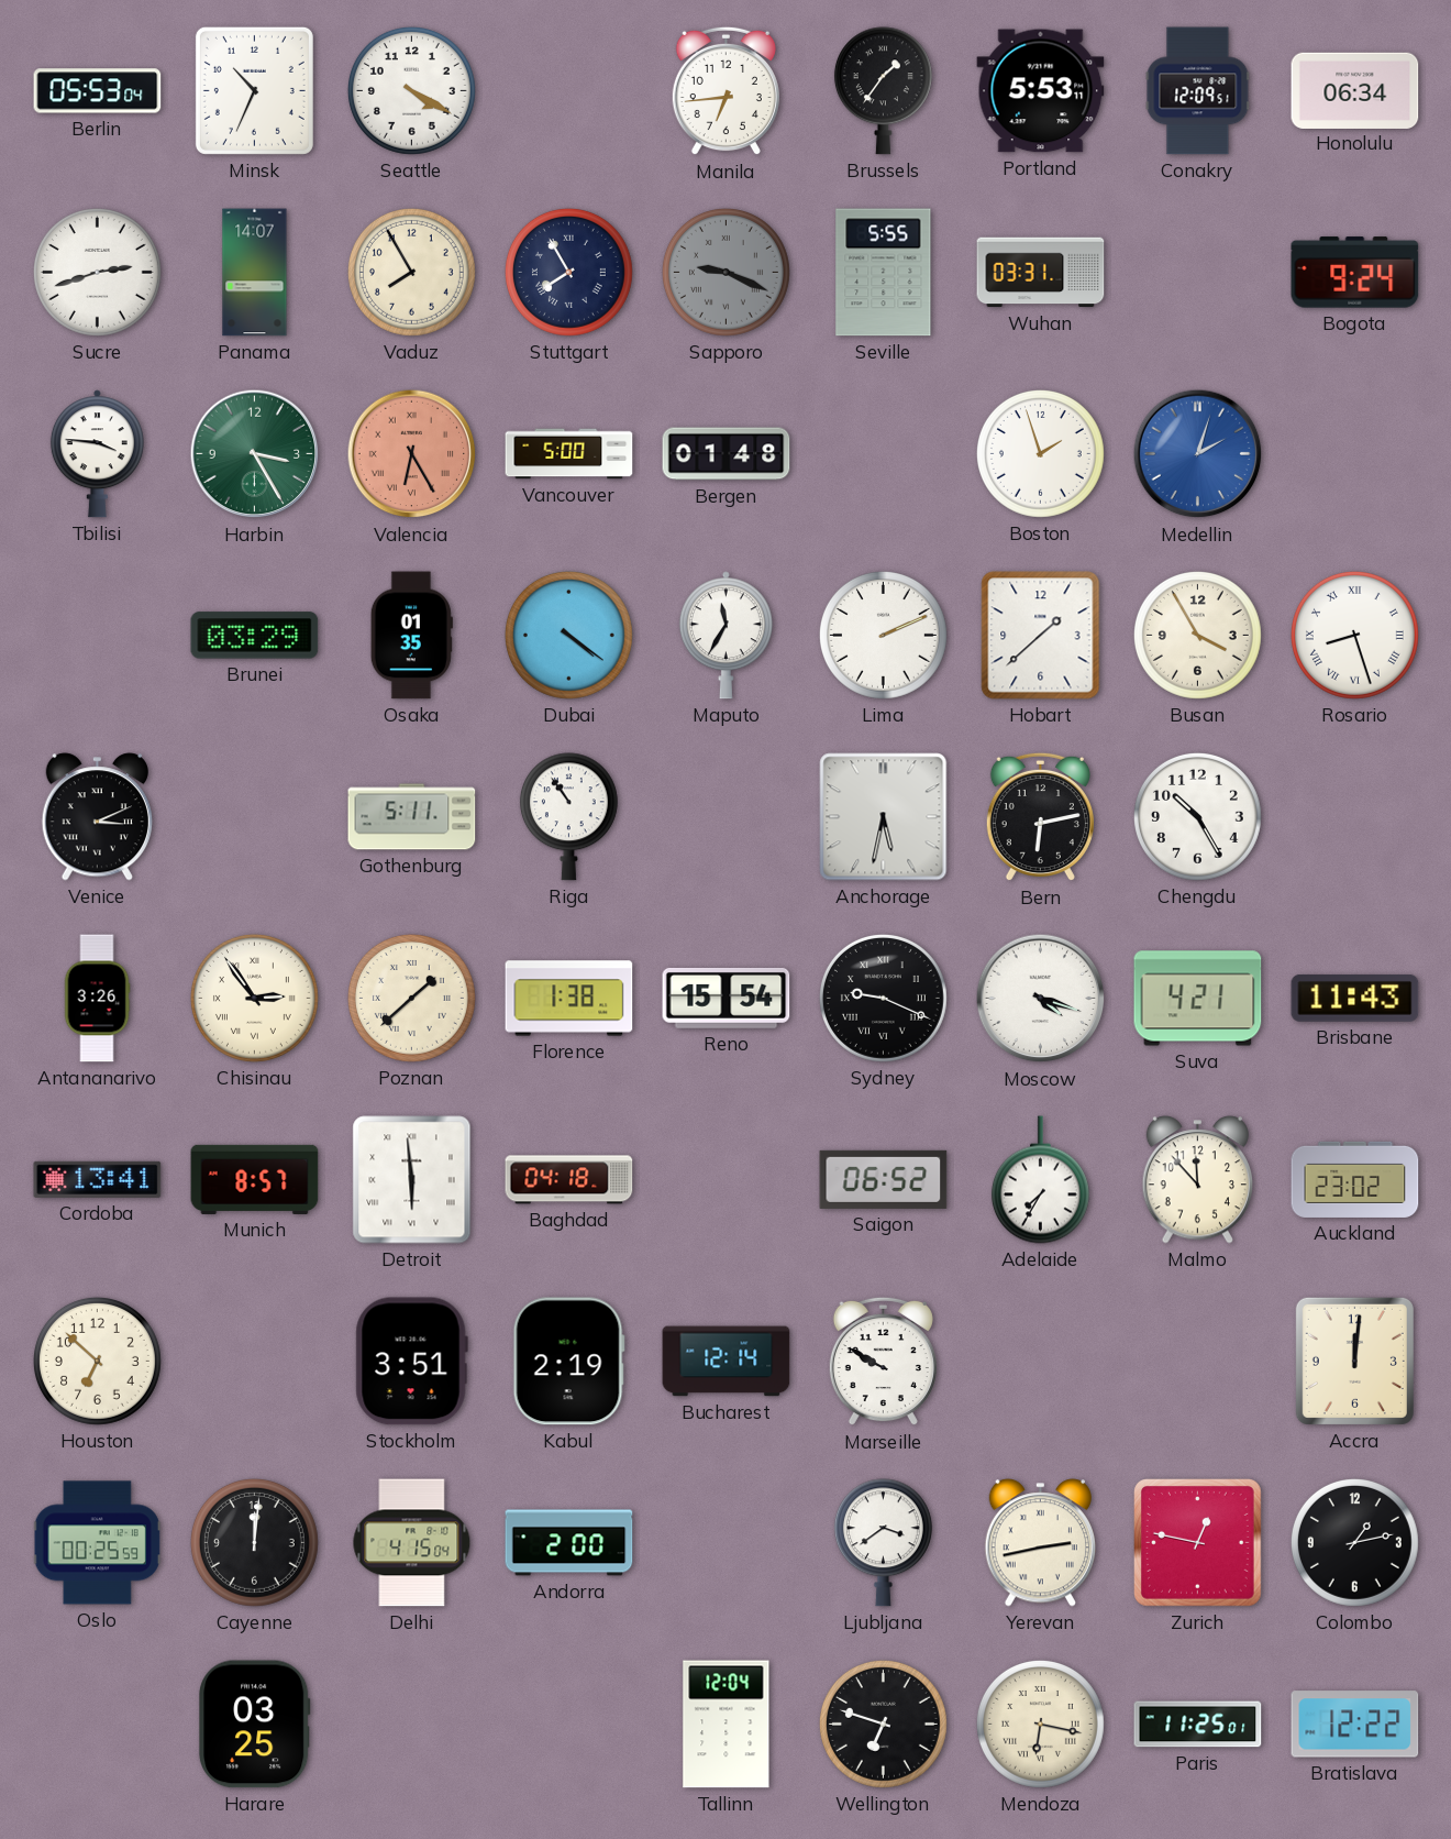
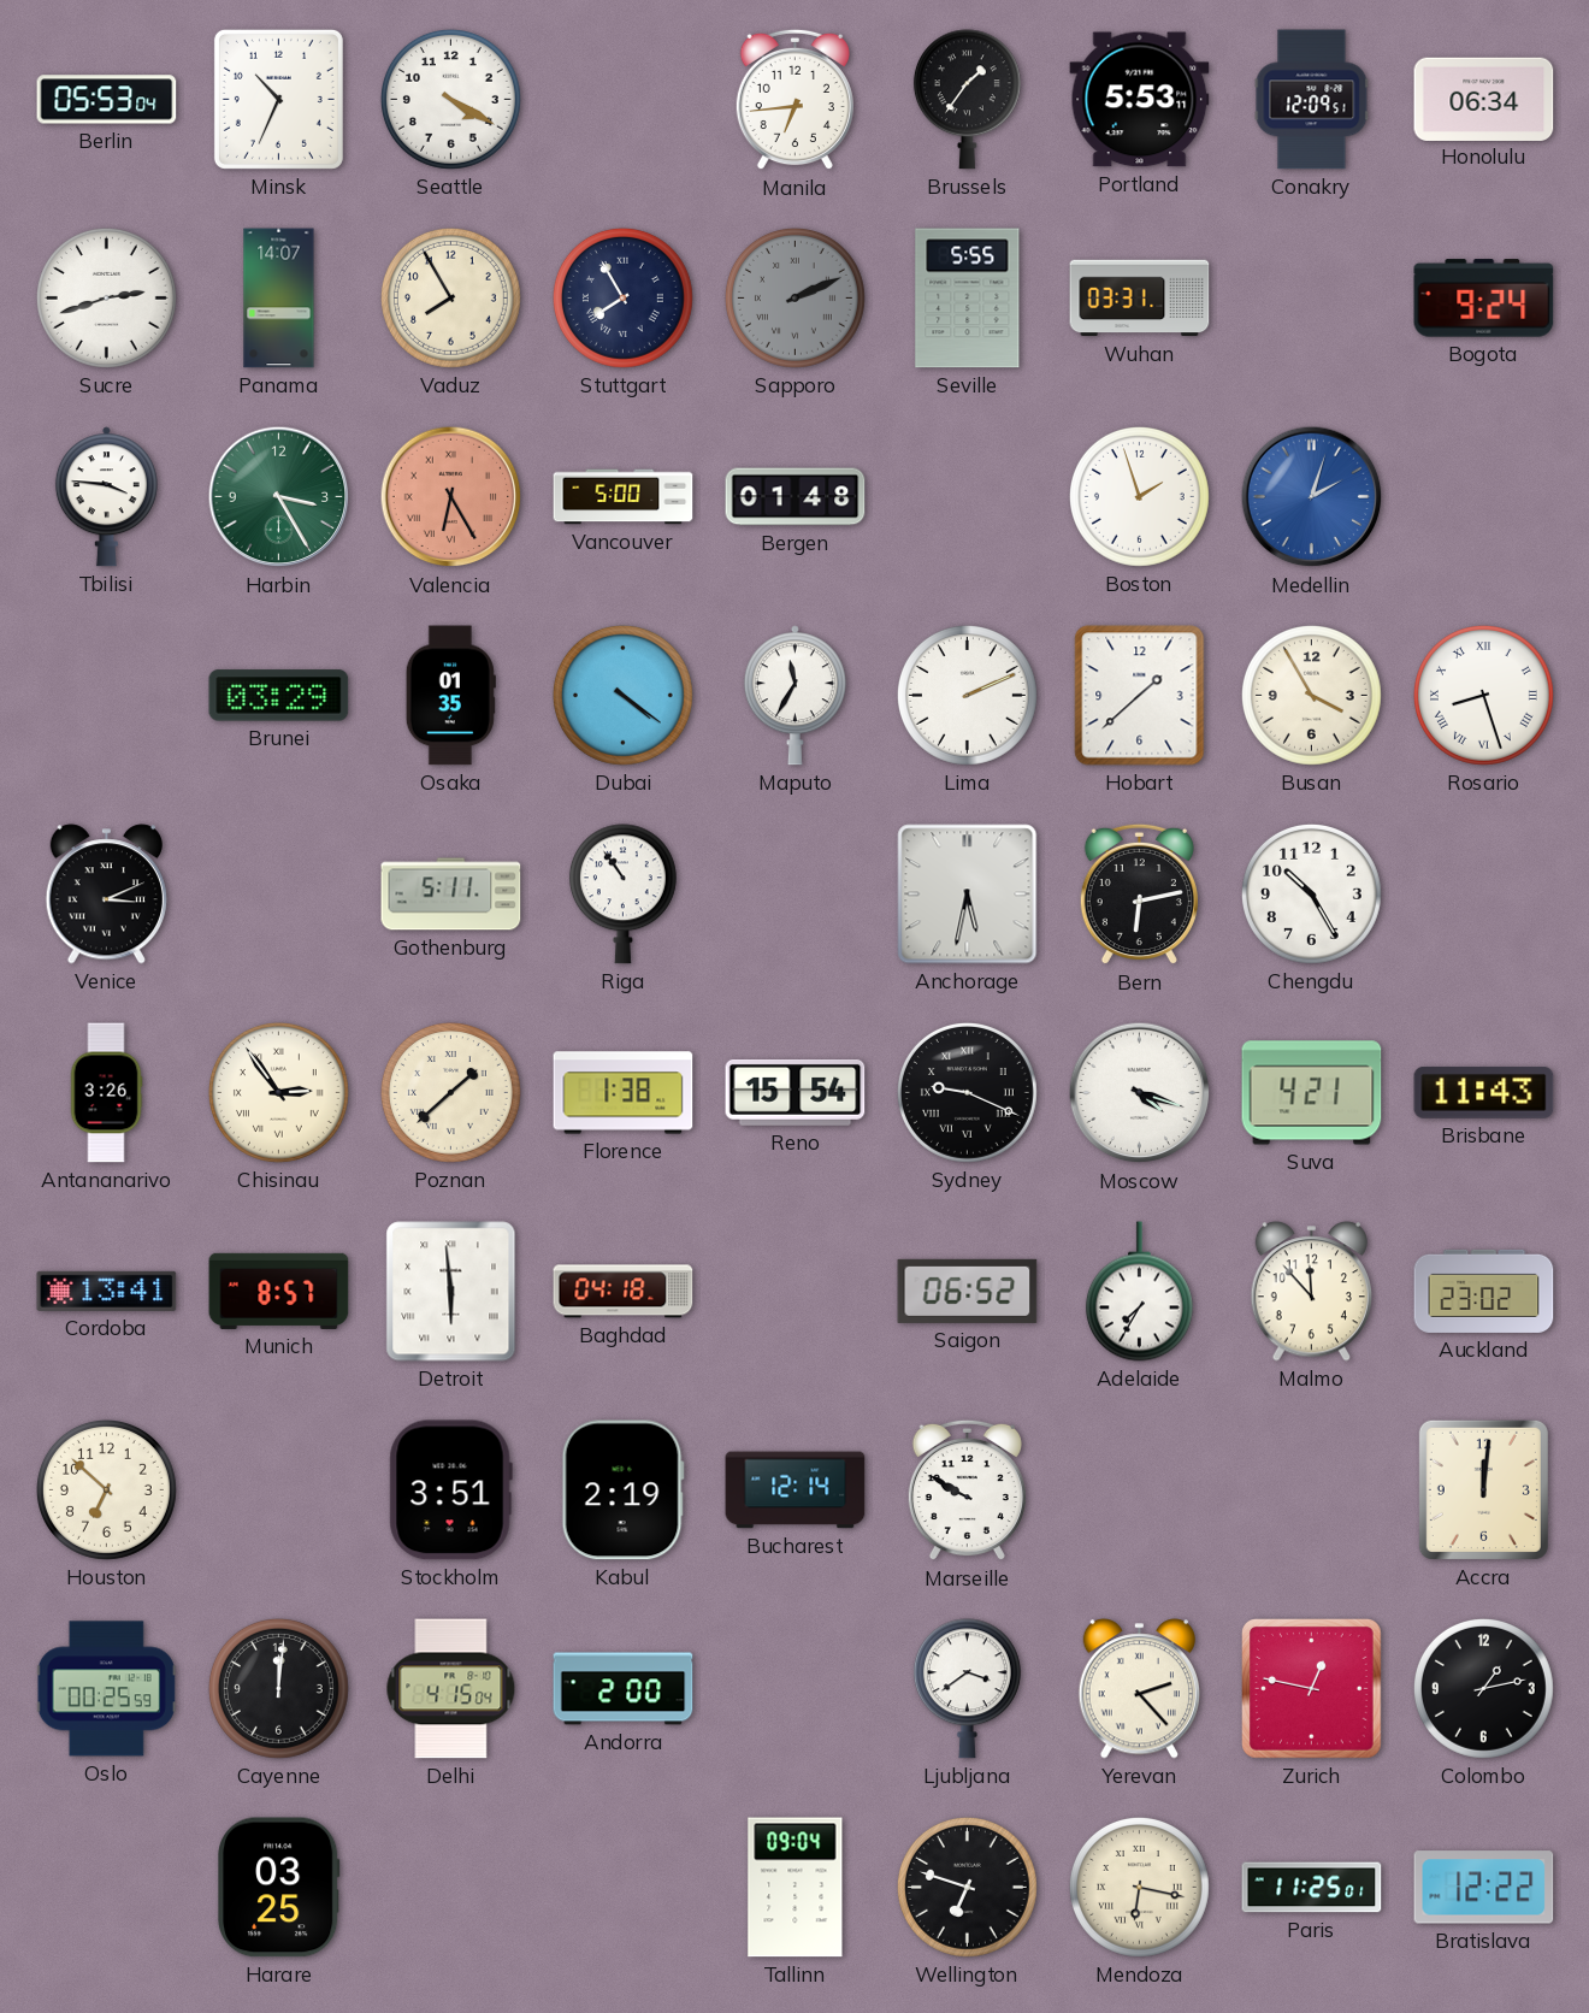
Sapporo: 9:19 -> 2:11 (794, 297)
Yerevan: 2:43 -> 2:23 (1139, 1689)
Tallinn: 12:04 -> 09:04 (796, 1888)
